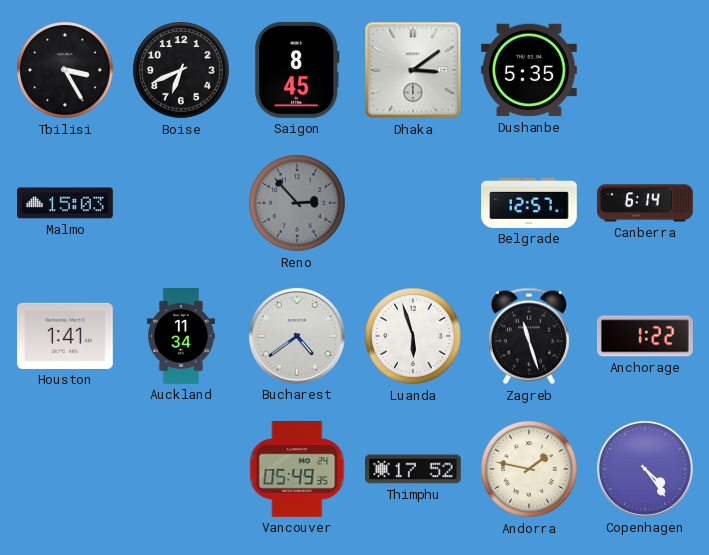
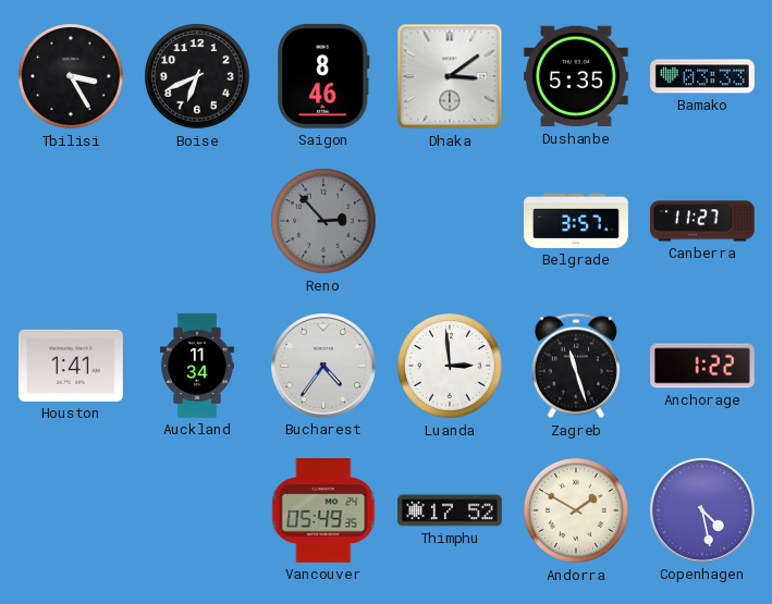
Saigon: 8:45 -> 8:46 (323, 76)
Bamako: none -> 03:33 (703, 76)
Malmo: 15:03 -> none (66, 203)
Belgrade: 12:57 -> 3:57 (577, 221)
Canberra: 6:14 -> 11:27 (703, 221)
Bucharest: 4:39 -> 4:36 (323, 366)
Luanda: 5:57 -> 2:59 (451, 367)
Andorra: 1:47 -> 1:50 (577, 511)
Copenhagen: 4:24 -> 4:28 (702, 510)
